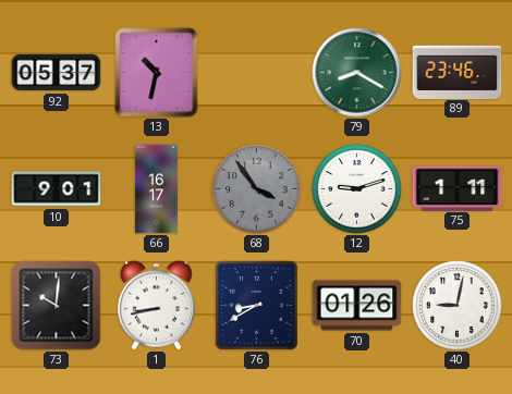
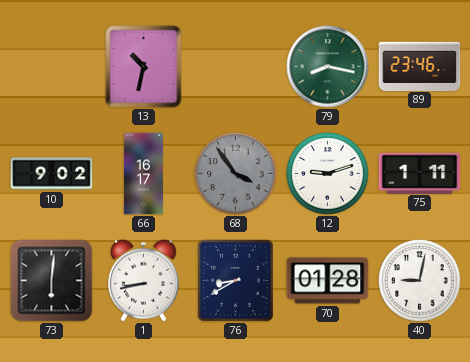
92: 05:37 -> none (57, 73)
79: 8:20 -> 8:17 (328, 67)
10: 9:01 -> 9:02 (52, 174)
73: 10:01 -> 6:01 (52, 281)
70: 01:26 -> 01:28 (328, 281)
